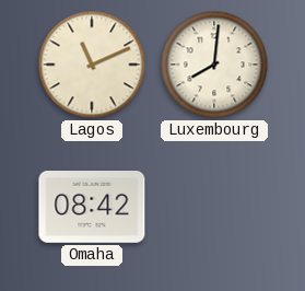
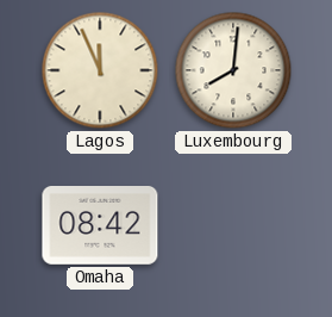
Lagos: 11:11 -> 11:56 (100, 70)
